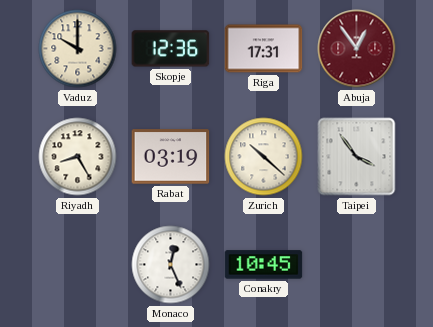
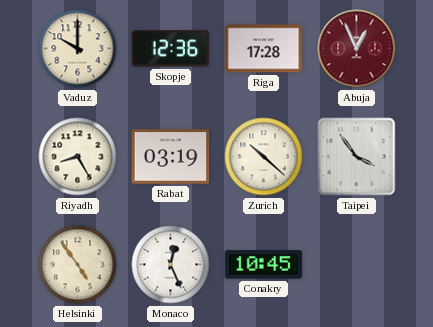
Riga: 17:31 -> 17:28 (264, 49)
Abuja: 12:54 -> 12:56 (357, 49)
Helsinki: none -> 4:54 (78, 265)
